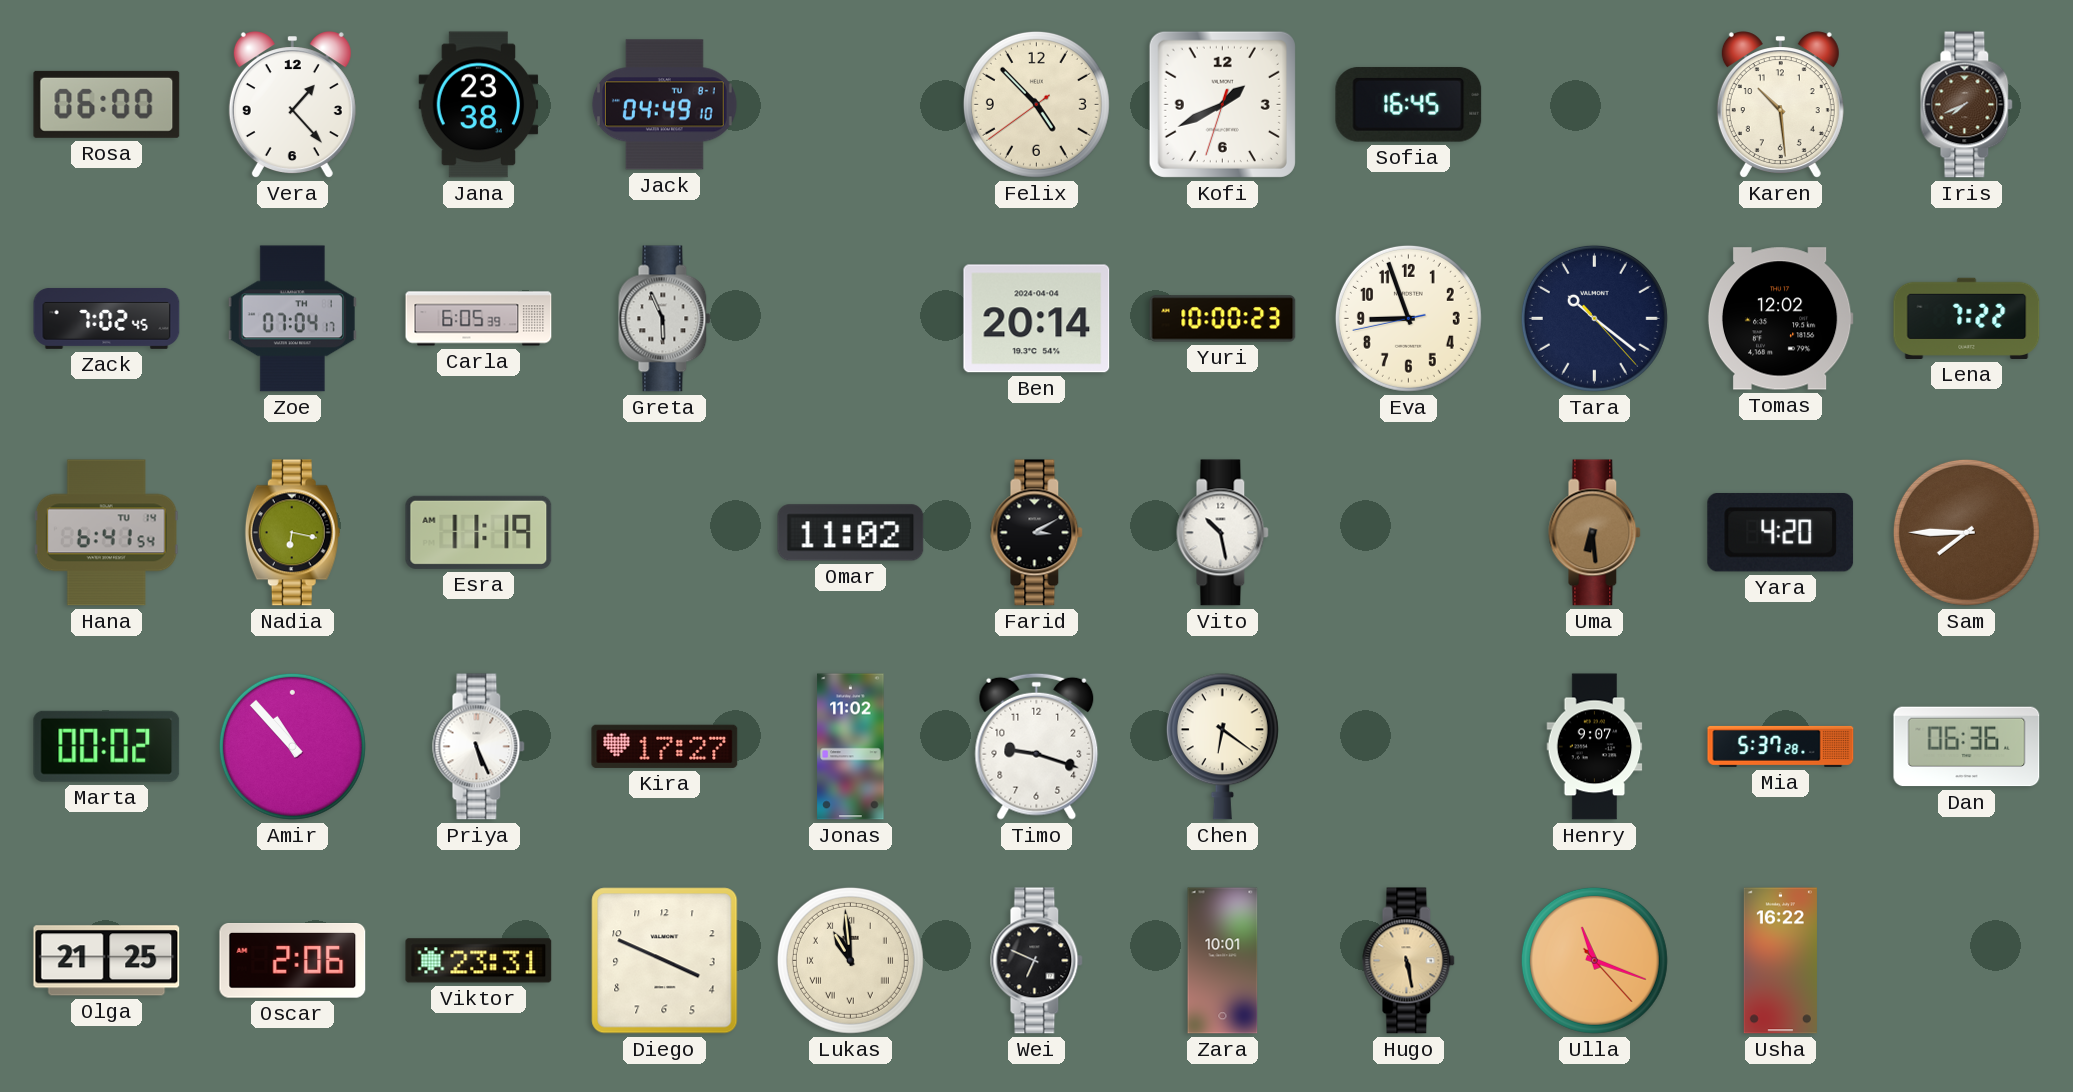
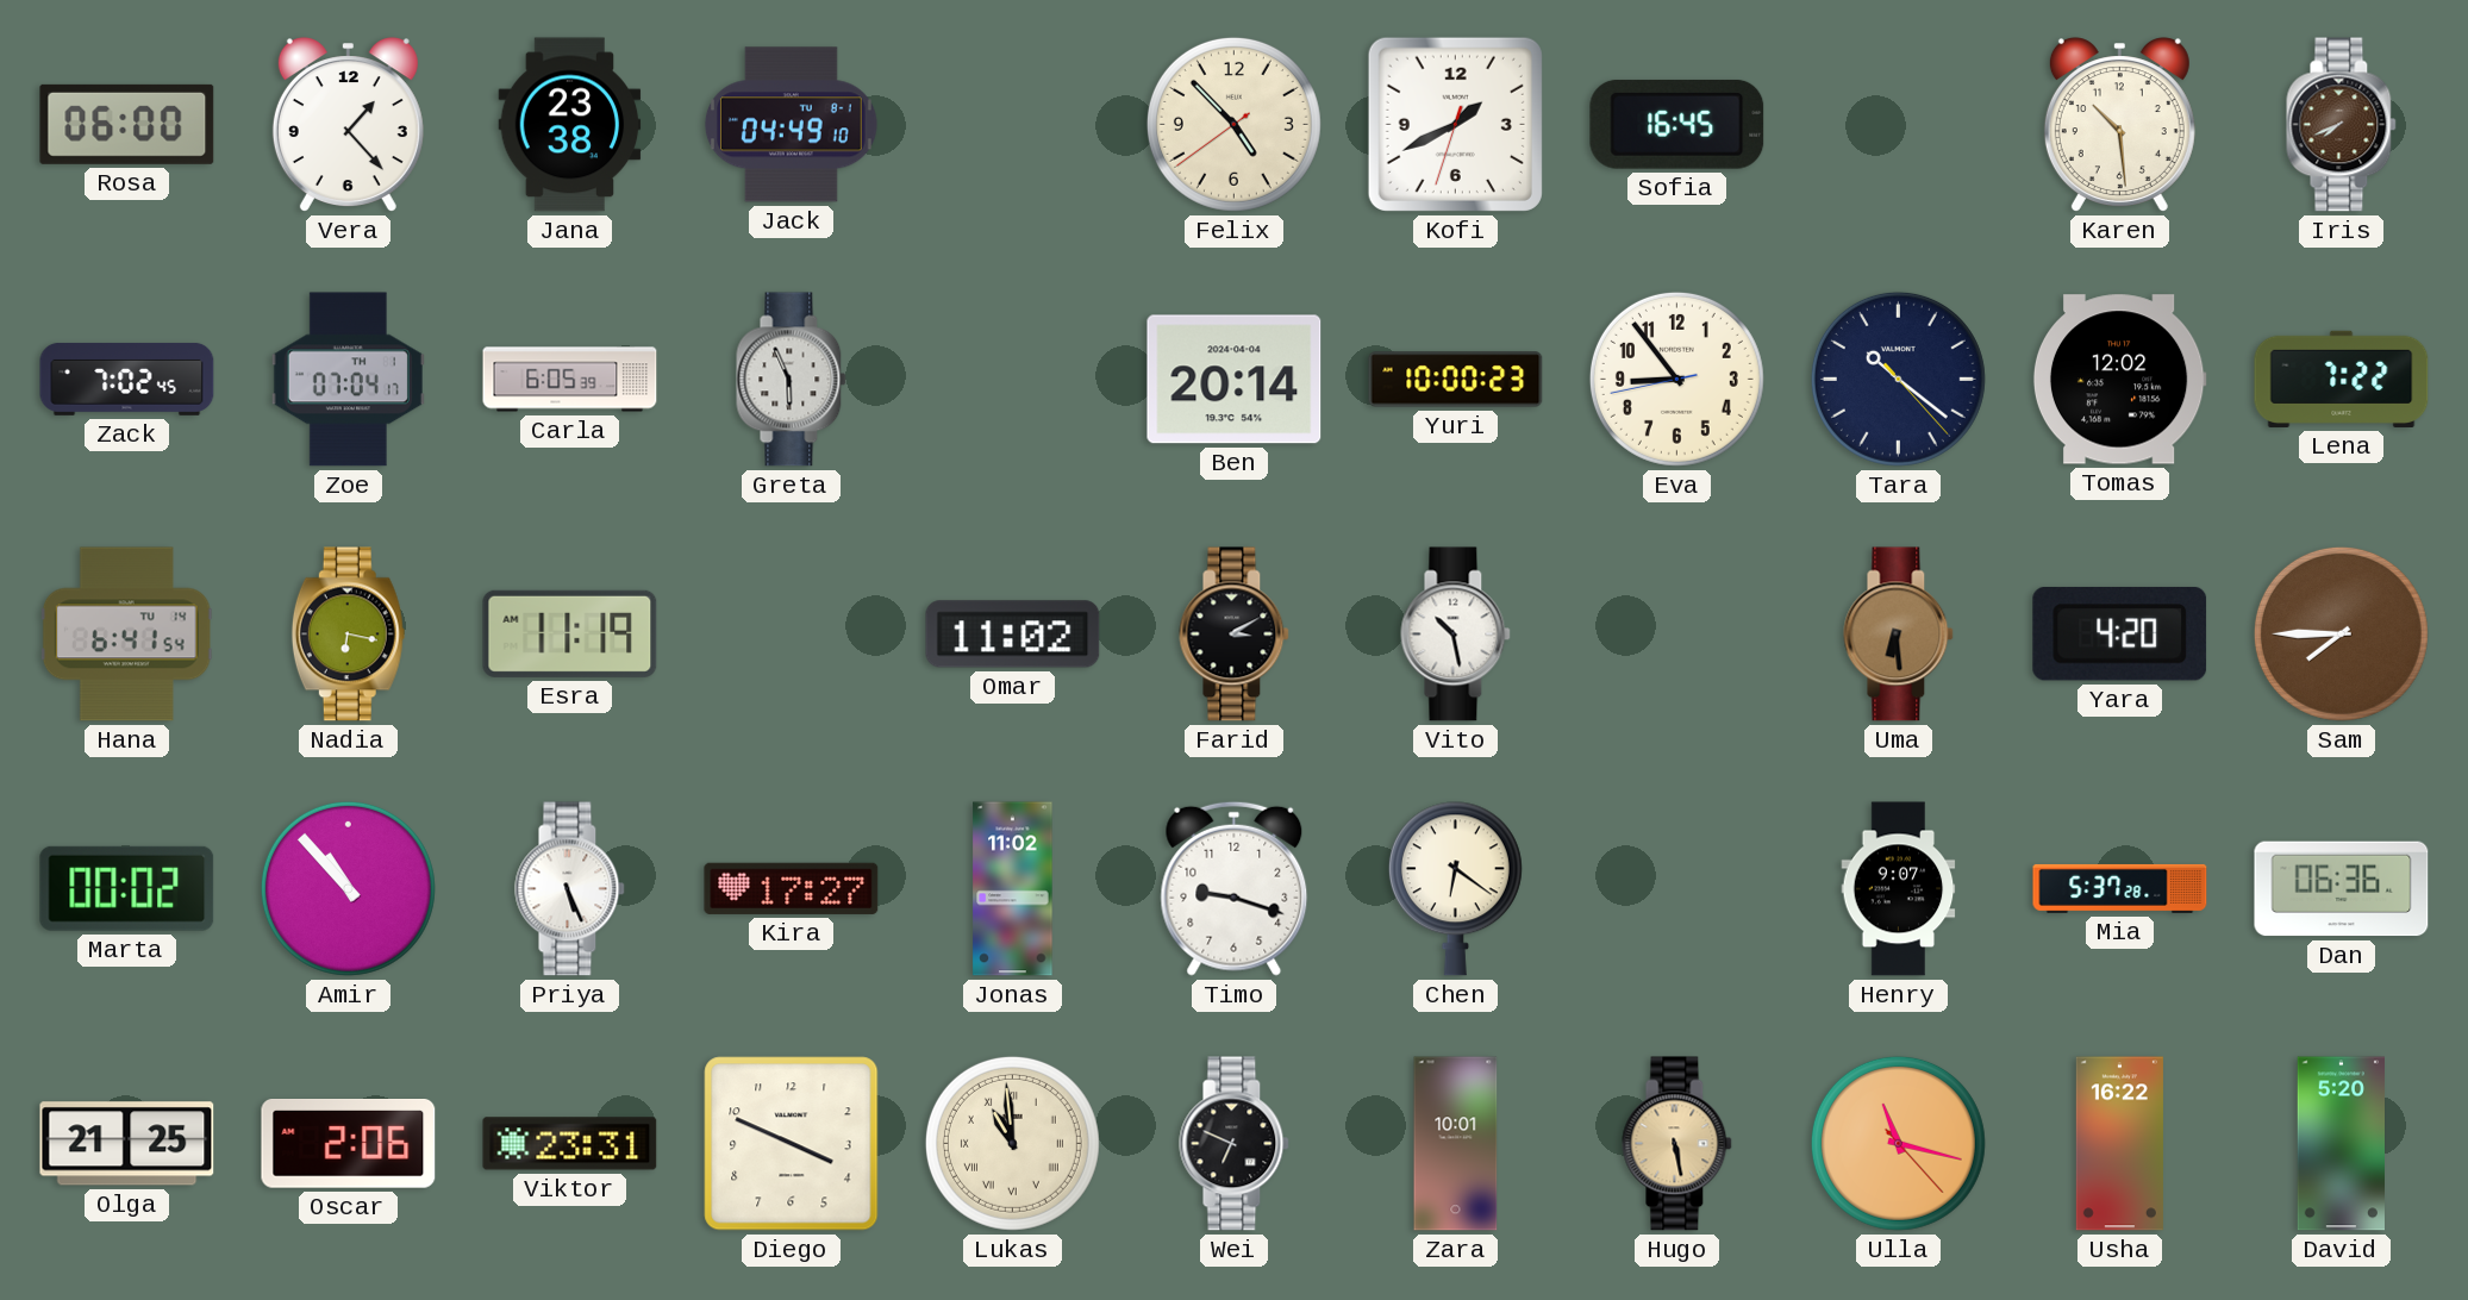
Eva: 8:56 -> 8:53 (1676, 379)
Ulla: 11:18 -> 11:17 (1898, 1143)
David: none -> 5:20 (2341, 1144)
